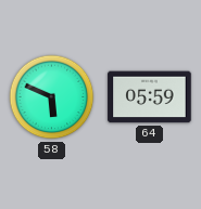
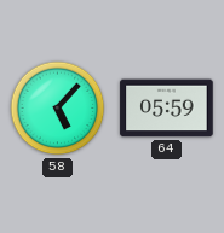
58: 5:49 -> 5:07 (58, 109)
